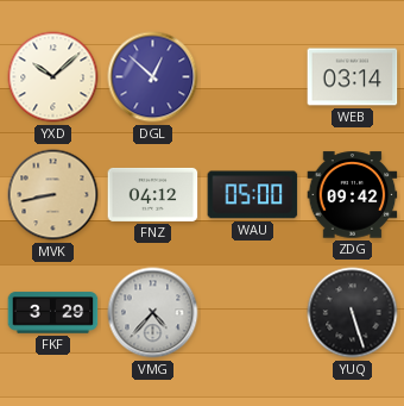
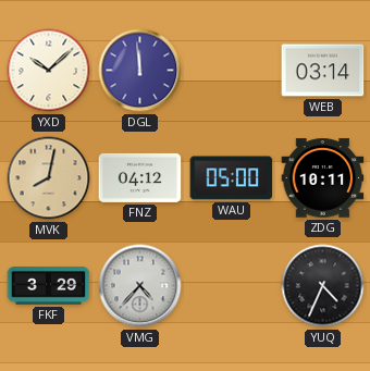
DGL: 12:52 -> 11:59 (140, 71)
MVK: 8:43 -> 8:02 (49, 178)
ZDG: 09:42 -> 10:11 (323, 178)
YUQ: 5:27 -> 4:34 (323, 286)
